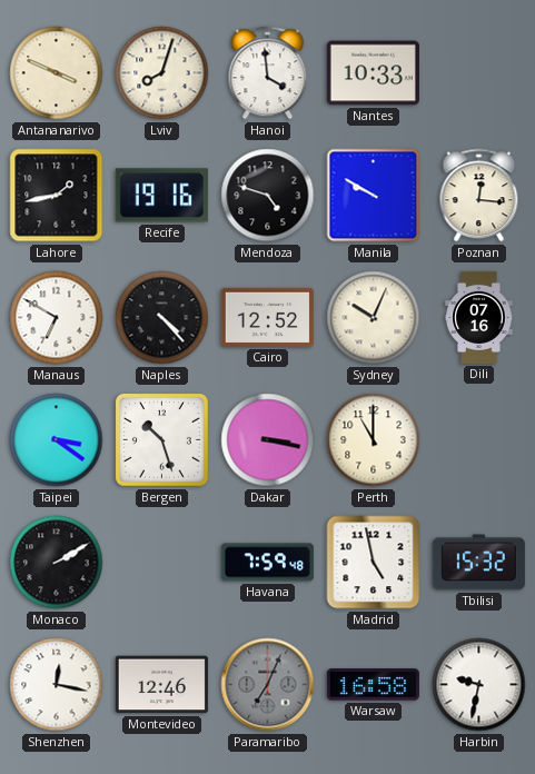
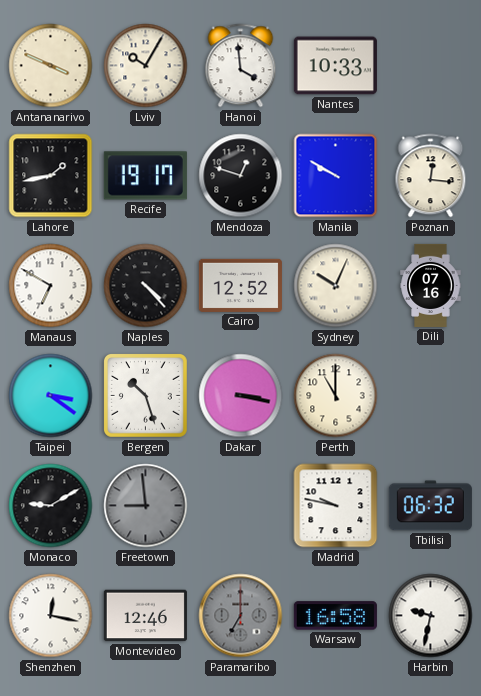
Lviv: 8:03 -> 10:05 (146, 66)
Recife: 19:16 -> 19:17 (145, 176)
Mendoza: 4:48 -> 12:48 (241, 176)
Monaco: 2:10 -> 9:10 (51, 506)
Freetown: none -> 8:59 (146, 506)
Havana: 7:59 -> none (267, 563)
Madrid: 4:58 -> 9:47 (336, 506)
Tbilisi: 15:32 -> 06:32 (430, 506)
Paramaribo: 7:04 -> 7:00 (241, 616)
